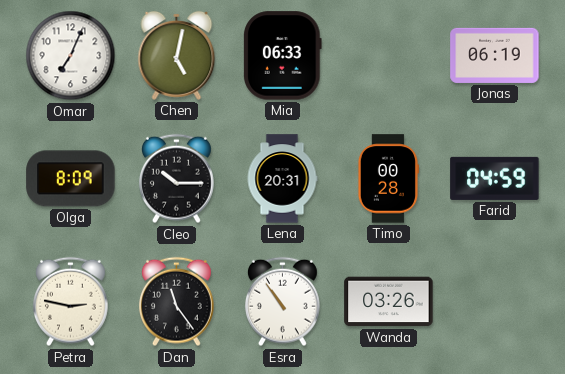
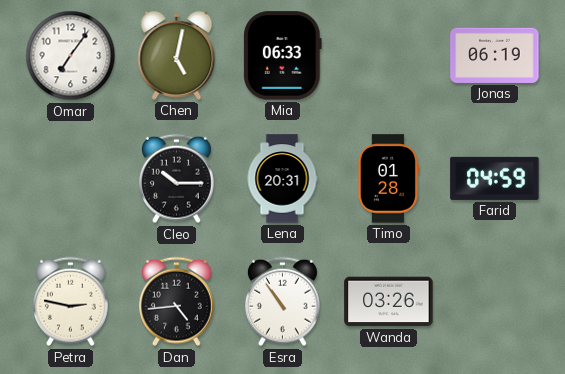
Omar: 7:04 -> 7:06 (71, 56)
Olga: 8:09 -> none (71, 179)
Timo: 00:28 -> 01:28 (388, 179)
Dan: 11:24 -> 4:44 (176, 302)
